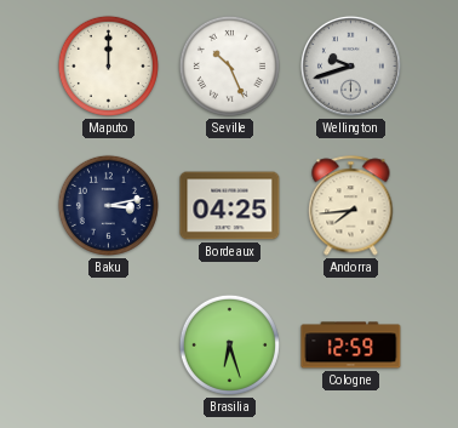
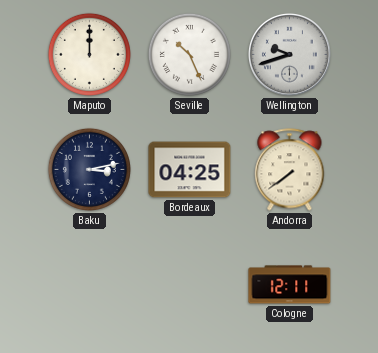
Andorra: 7:44 -> 7:39 (290, 170)
Brasilia: 6:27 -> none (229, 344)
Cologne: 12:59 -> 12:11 (290, 285)
